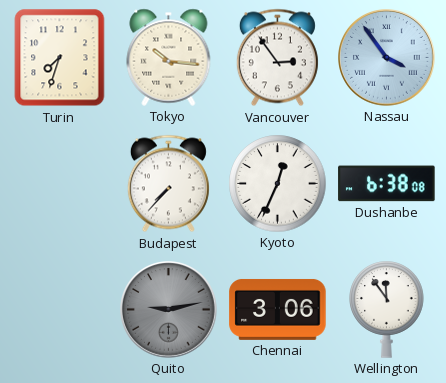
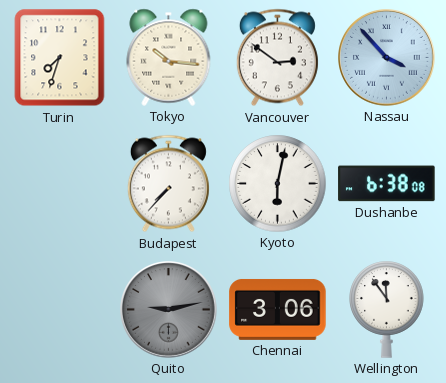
Vancouver: 2:54 -> 2:51 (277, 58)
Nassau: 3:54 -> 3:53 (387, 58)
Kyoto: 12:34 -> 6:02 (278, 184)
